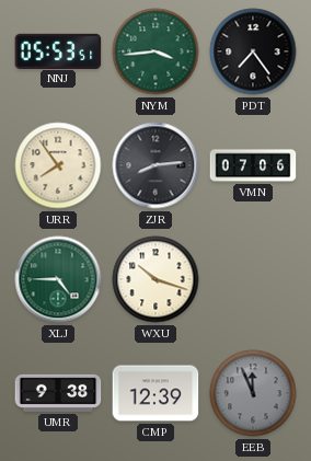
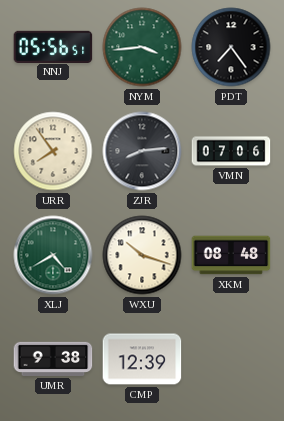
NNJ: 05:53 -> 05:56 (53, 46)
XLJ: 4:45 -> 4:40 (53, 255)
XKM: none -> 08:48 (231, 255)
EEB: 11:56 -> none (253, 393)
